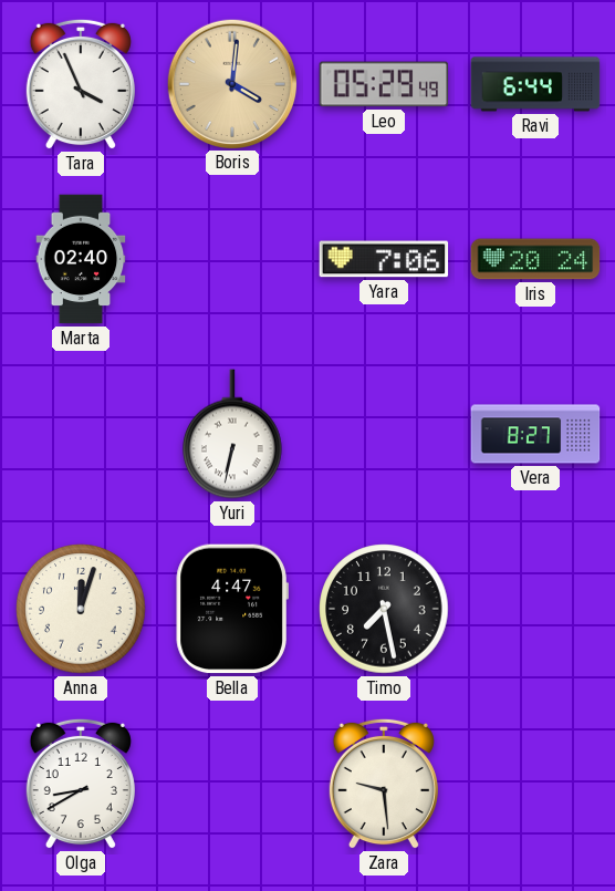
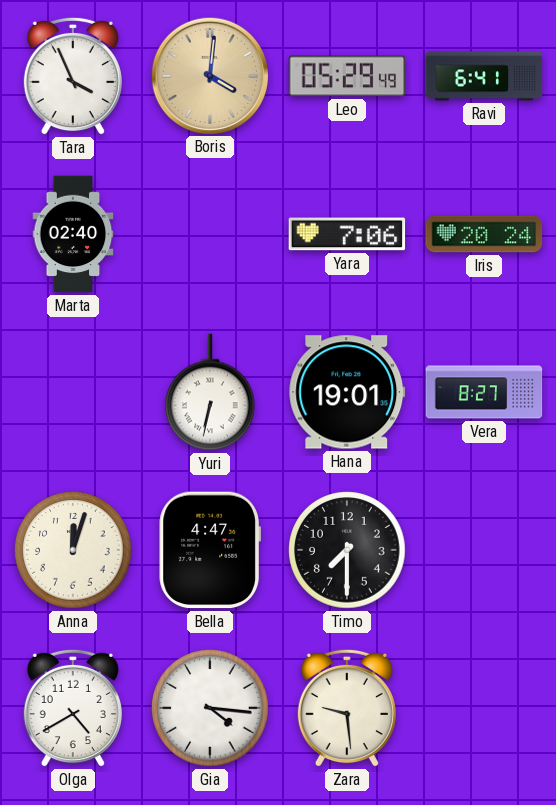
Ravi: 6:44 -> 6:41 (484, 76)
Hana: none -> 19:01 (347, 392)
Timo: 7:28 -> 7:30 (347, 550)
Olga: 8:40 -> 4:40 (73, 708)
Gia: none -> 4:16 (210, 708)
